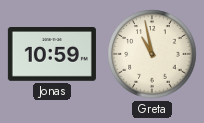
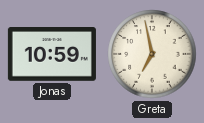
Greta: 10:58 -> 6:58 (152, 54)
